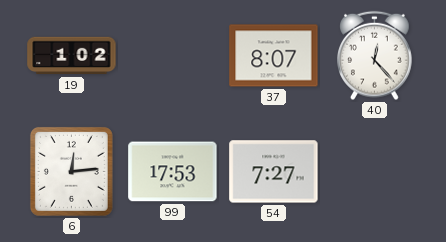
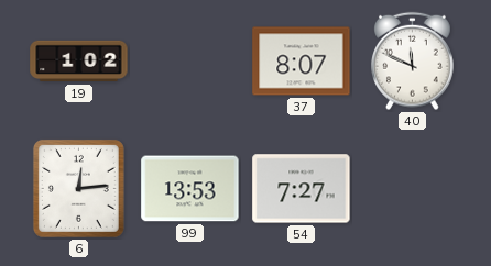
40: 12:23 -> 11:49 (413, 62)
99: 17:53 -> 13:53 (190, 189)
